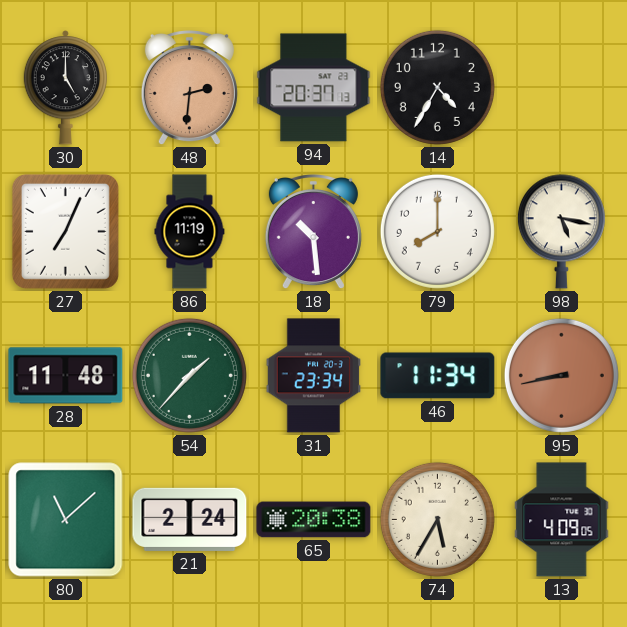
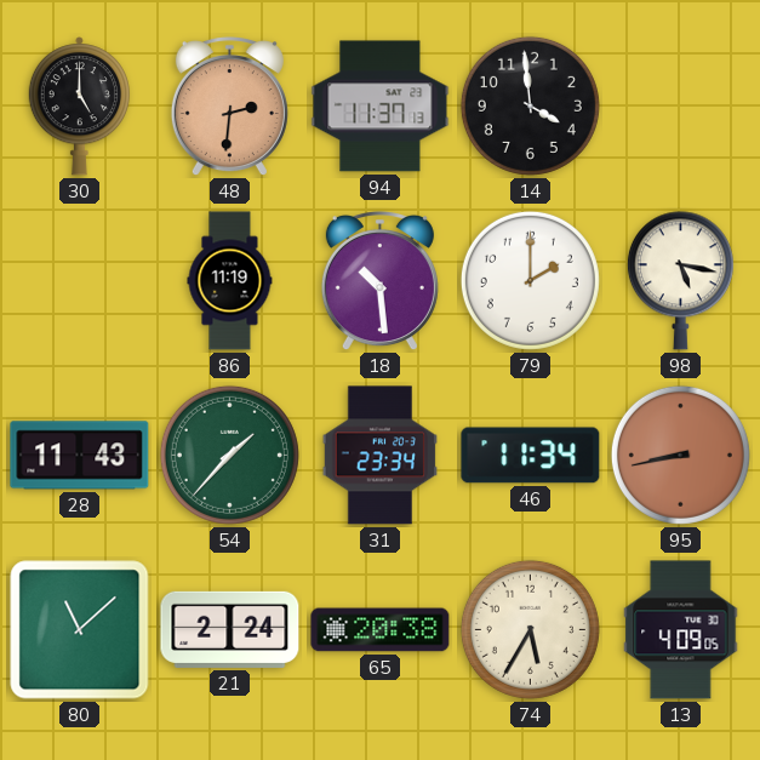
94: 20:37 -> 11:37 (381, 107)
14: 4:35 -> 3:59 (530, 105)
27: 7:04 -> none (65, 231)
79: 8:00 -> 2:00 (530, 280)
28: 11:48 -> 11:43 (80, 456)
